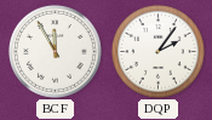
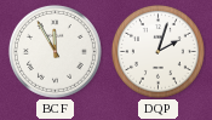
DQP: 2:06 -> 2:03 (157, 51)
